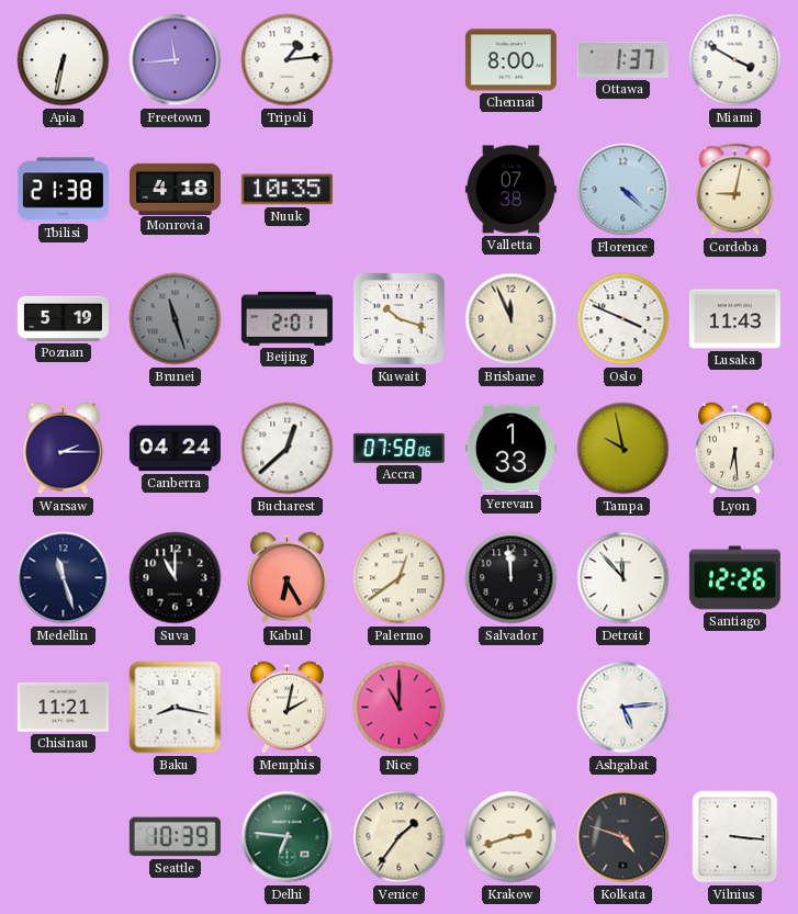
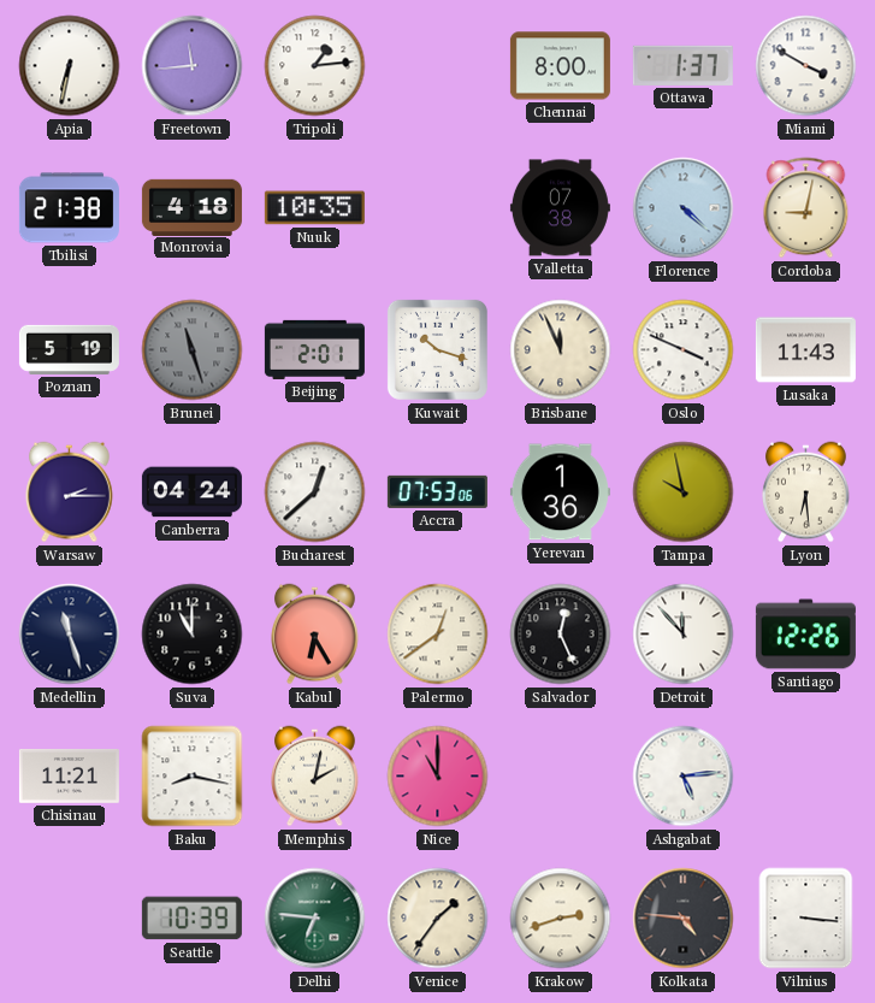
Accra: 07:58 -> 07:53 (437, 491)
Yerevan: 1:33 -> 1:36 (560, 492)
Salvador: 11:59 -> 12:26 (561, 635)
Kolkata: 4:48 -> 4:46 (684, 919)
